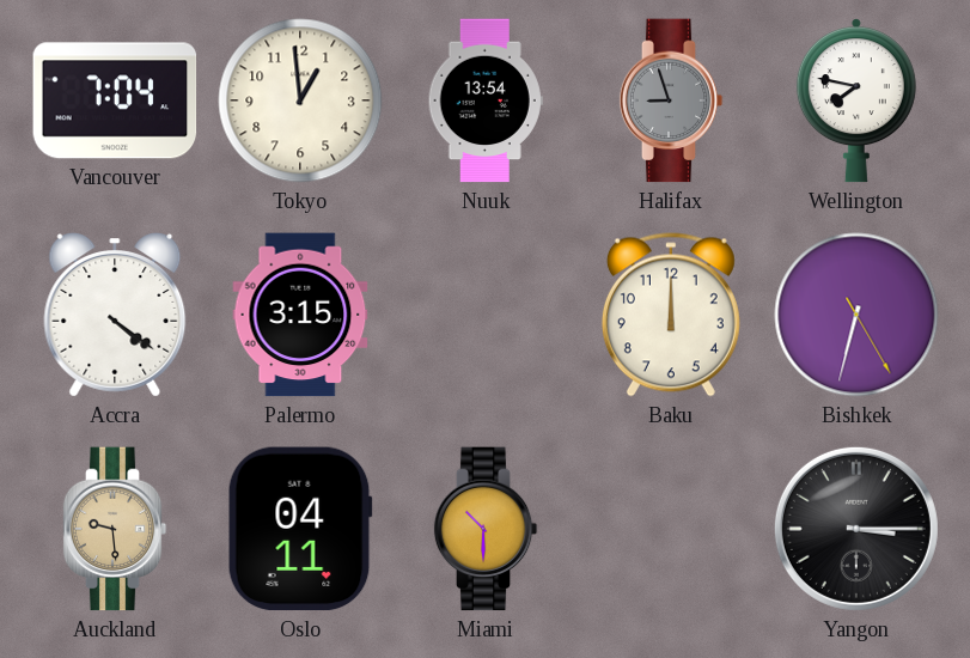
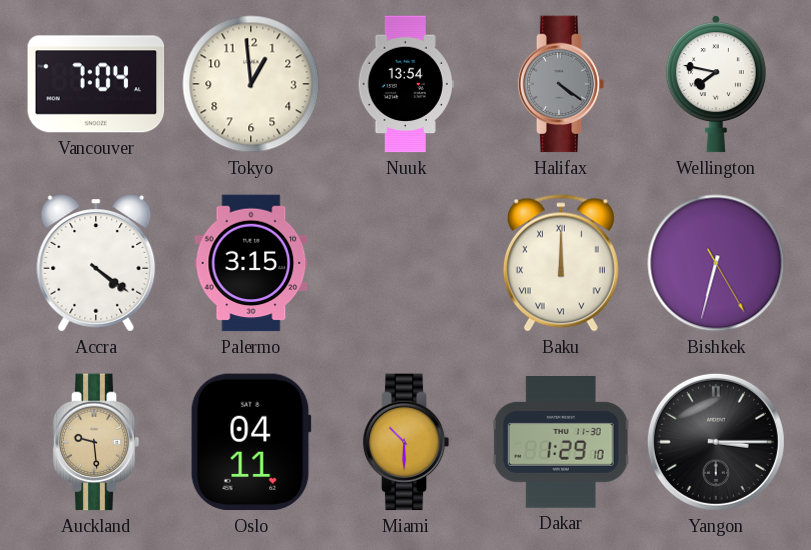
Halifax: 8:57 -> 4:21 (561, 84)
Baku numerals: Arabic -> Roman (561, 263)
Dakar: none -> 1:29 (561, 443)
